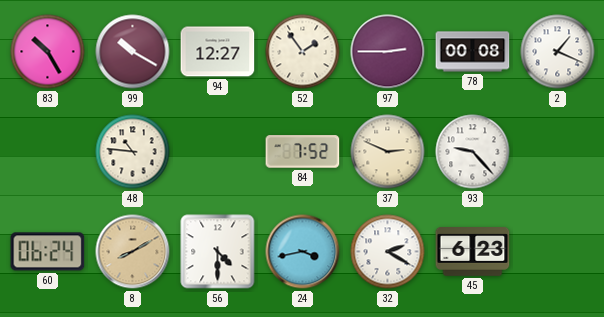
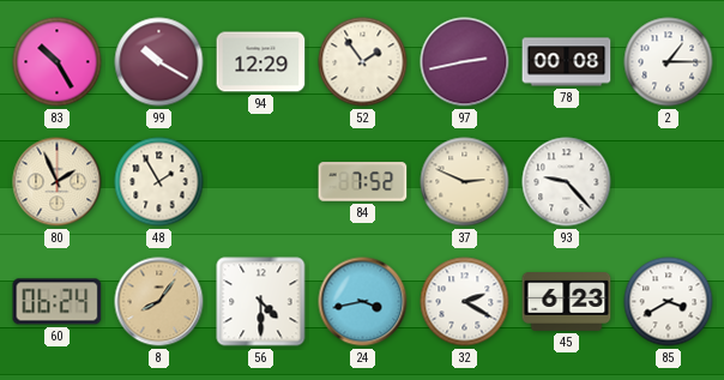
94: 12:27 -> 12:29 (261, 62)
97: 2:45 -> 2:43 (465, 62)
2: 1:19 -> 1:15 (669, 62)
80: none -> 1:56 (58, 182)
48: 10:46 -> 1:55 (159, 182)
8: 8:10 -> 8:06 (159, 302)
85: none -> 3:40 (669, 302)
